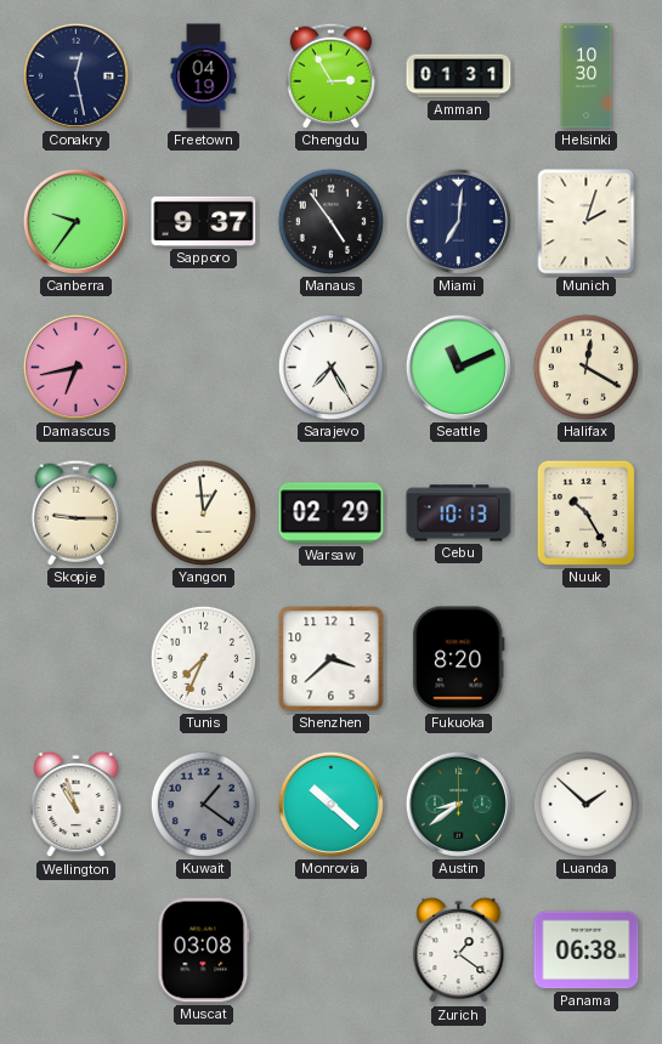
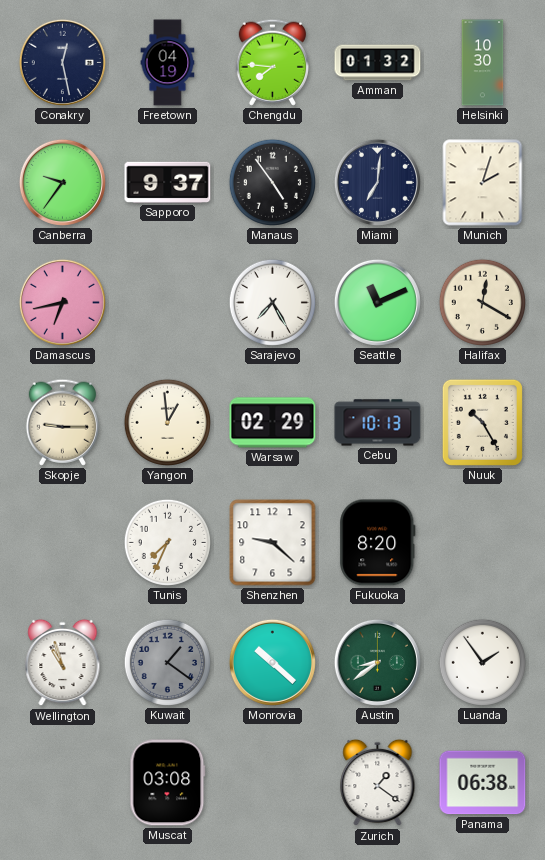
Chengdu: 2:55 -> 7:46 (272, 62)
Amman: 01:31 -> 01:32 (378, 63)
Shenzhen: 3:38 -> 9:22 (273, 543)
Luanda: 1:52 -> 1:54 (482, 662)
